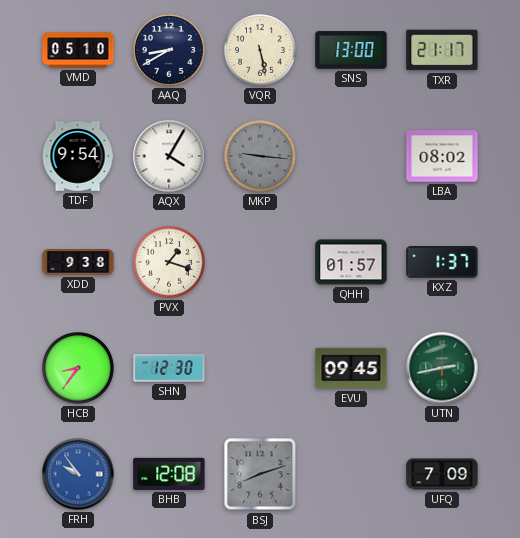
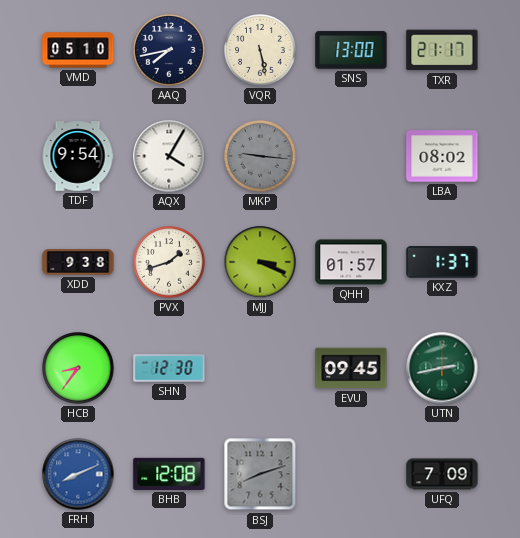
AAQ: 8:40 -> 7:43 (170, 51)
PVX: 1:18 -> 1:42 (170, 263)
MJJ: none -> 3:19 (260, 262)
FRH: 9:54 -> 8:11 (78, 474)
